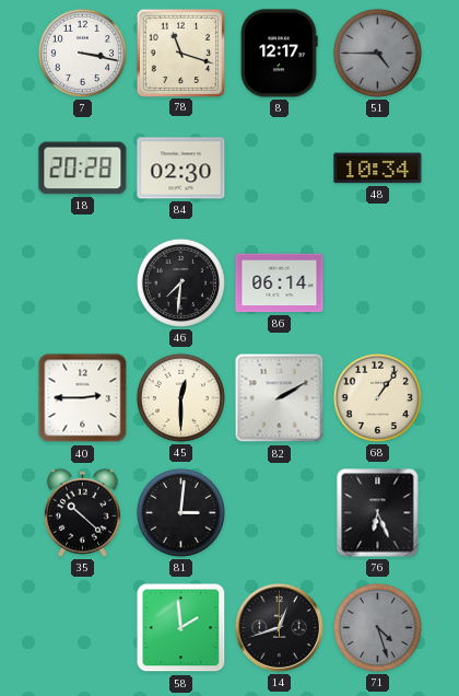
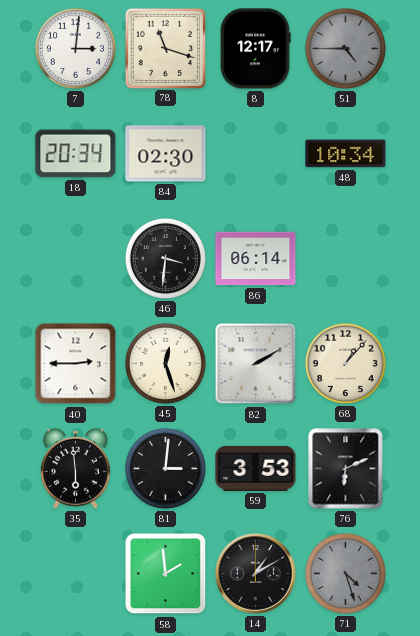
7: 3:17 -> 3:01 (75, 48)
18: 20:28 -> 20:34 (76, 154)
46: 7:31 -> 3:31 (165, 258)
45: 12:30 -> 12:27 (165, 363)
68: 1:06 -> 1:07 (345, 363)
35: 10:22 -> 5:59 (75, 468)
59: none -> 3:53 (256, 468)
76: 6:26 -> 6:11 (346, 469)
14: 12:42 -> 1:10 (256, 574)
